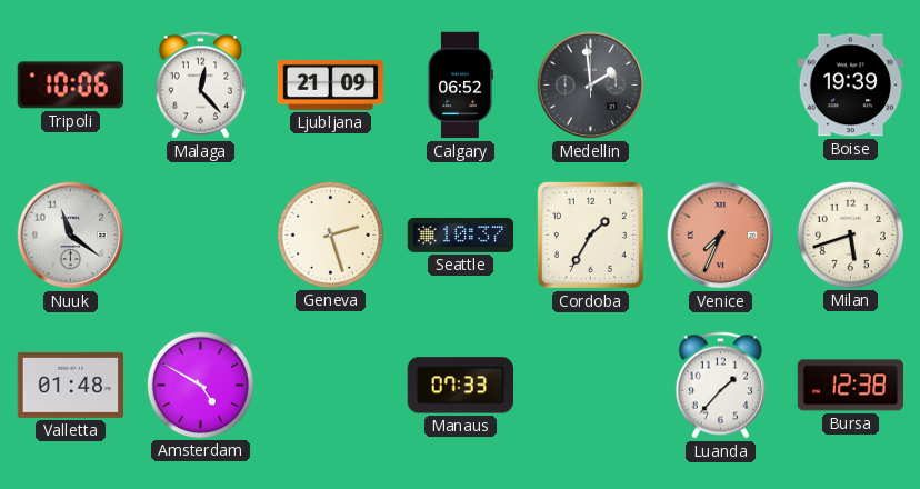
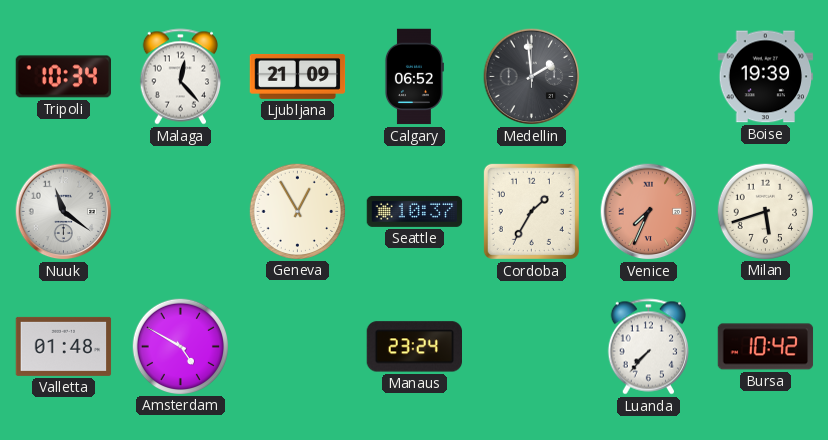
Tripoli: 10:06 -> 10:34 (64, 77)
Geneva: 2:27 -> 12:55 (297, 211)
Manaus: 07:33 -> 23:24 (415, 347)
Luanda: 1:37 -> 7:37 (648, 347)
Bursa: 12:38 -> 10:42 (766, 347)
